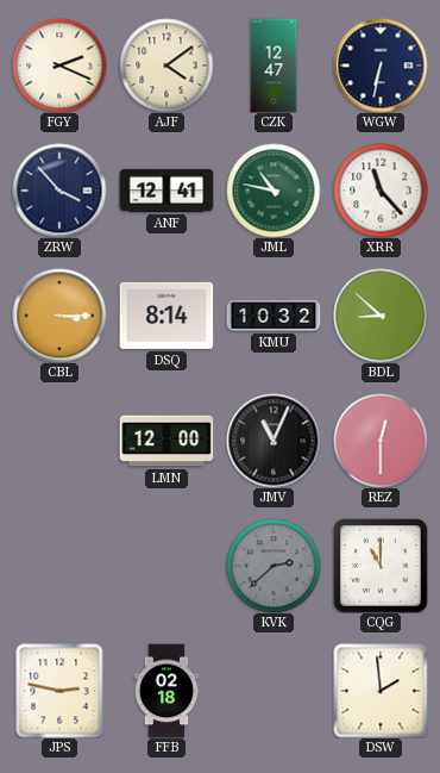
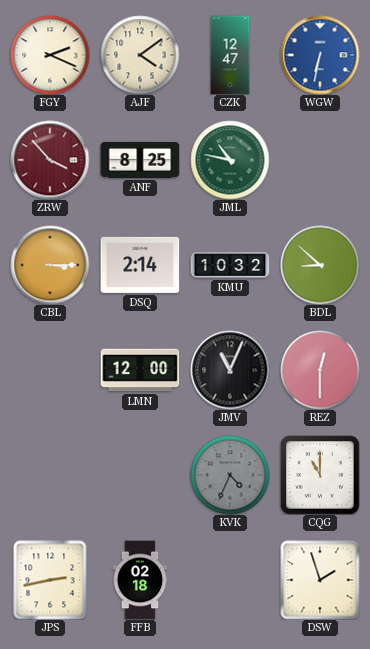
WGW dial: navy -> blue (320, 55)
ZRW dial: navy -> burgundy (50, 160)
ANF: 12:41 -> 8:25 (140, 160)
XRR: 11:23 -> none (381, 191)
DSQ: 8:14 -> 2:14 (140, 265)
KVK: 2:38 -> 4:34 (230, 475)
JPS: 2:47 -> 2:43 (50, 580)
DSW: 1:59 -> 1:57 (320, 580)
